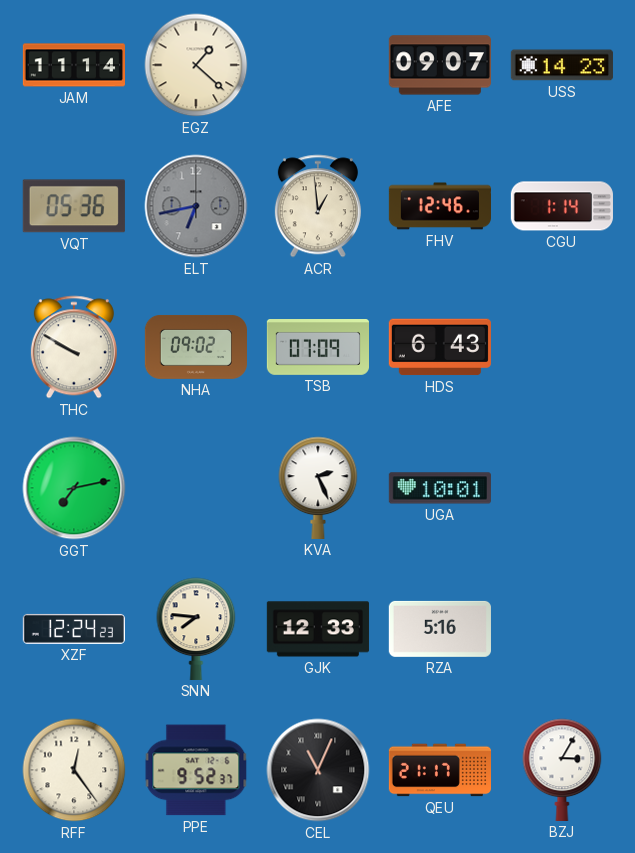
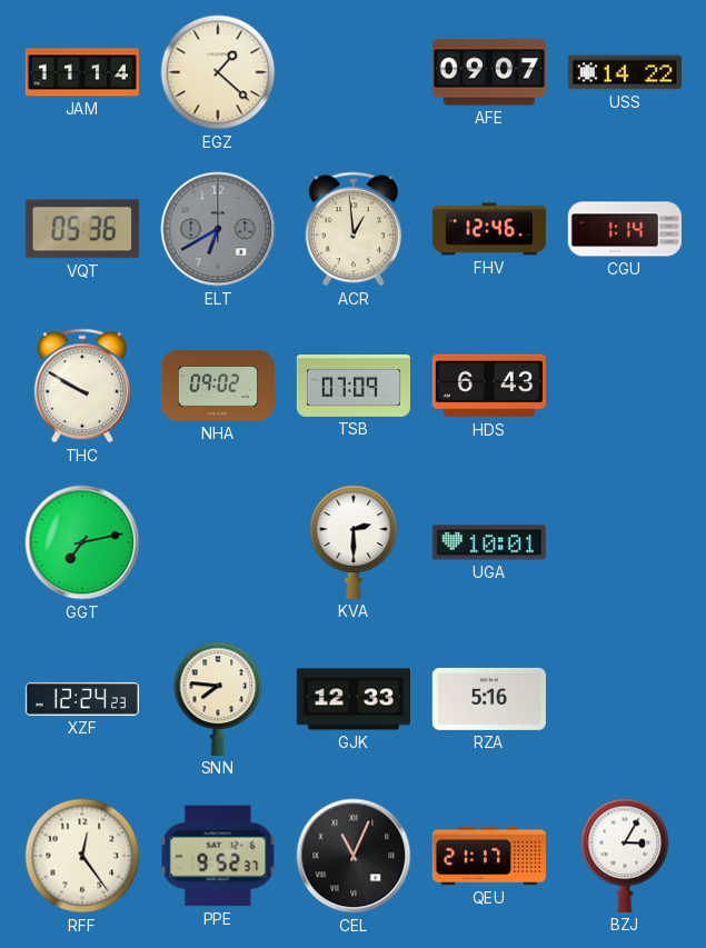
USS: 14:23 -> 14:22 (625, 72)
ELT: 6:43 -> 6:40 (218, 229)
KVA: 2:26 -> 2:30 (354, 542)
